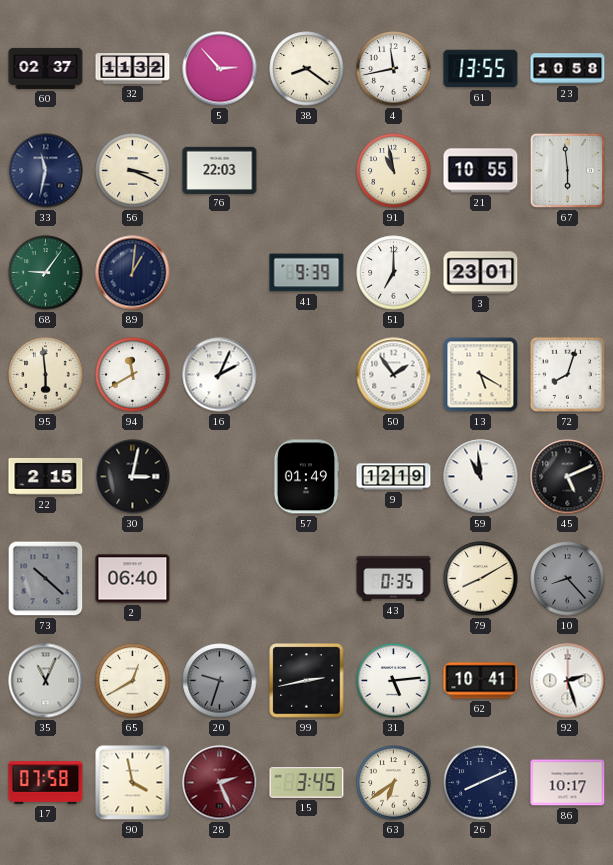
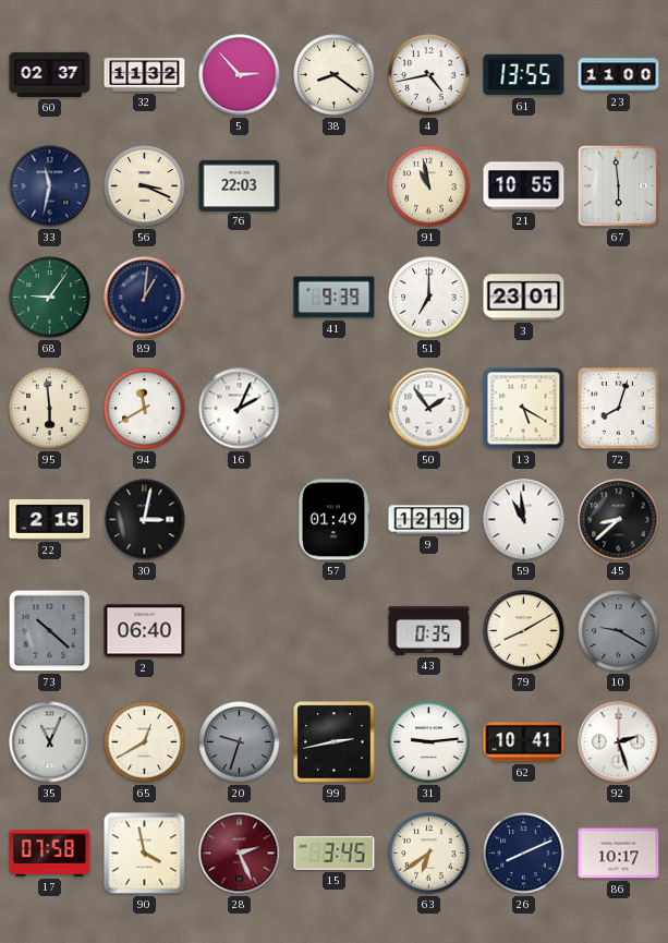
4: 11:43 -> 4:43 (429, 75)
23: 10:58 -> 11:00 (619, 75)
45: 5:11 -> 8:38 (619, 520)
10: 8:23 -> 9:20 (619, 631)
31: 5:14 -> 9:14 (429, 742)
